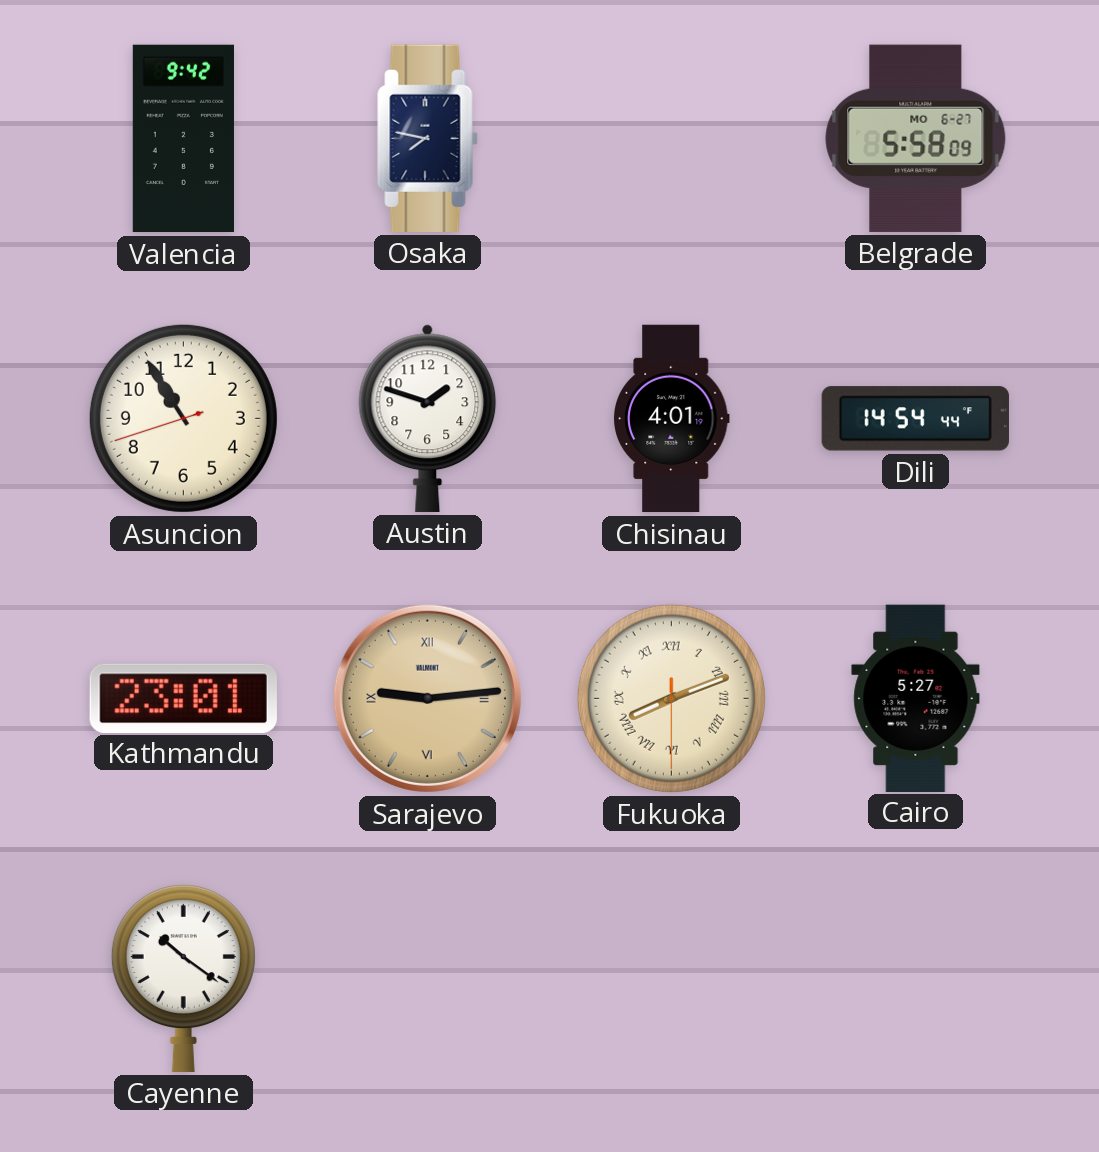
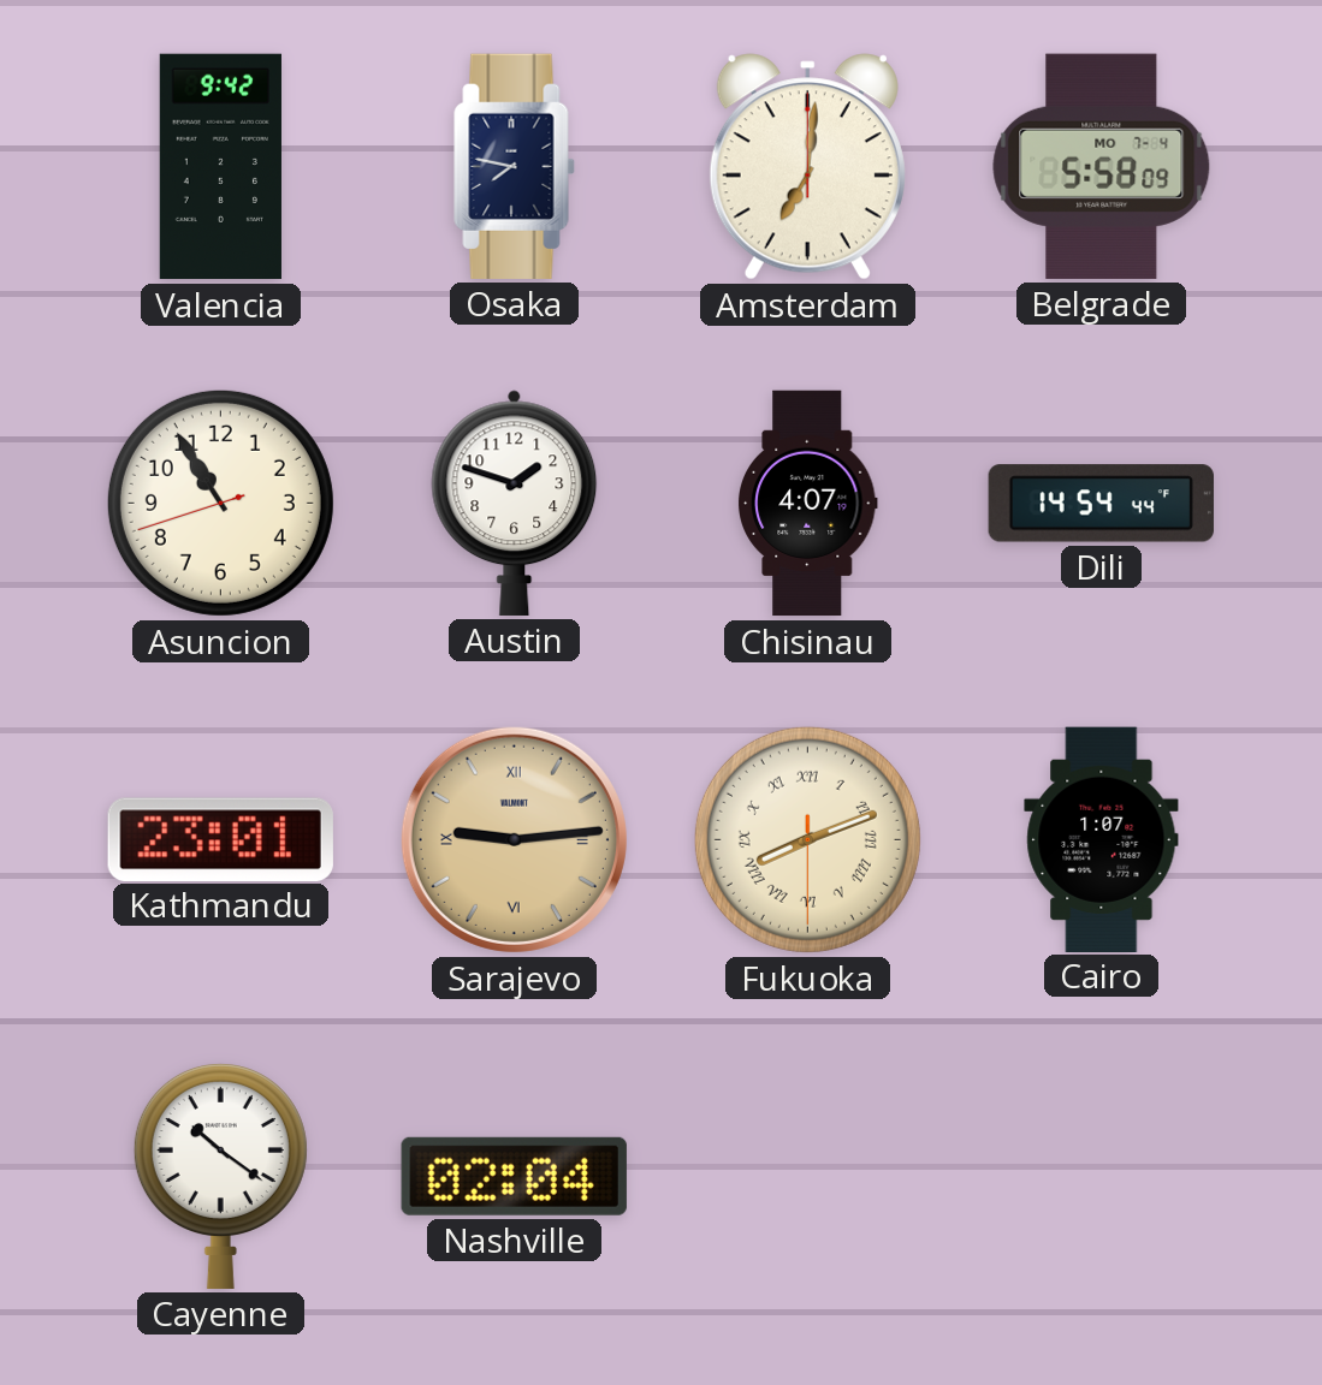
Amsterdam: none -> 7:01 (807, 167)
Belgrade date: MO 6-27 -> MO 7-4 (1102, 166)
Chisinau: 4:01 -> 4:07 (807, 504)
Cairo: 5:27 -> 1:07 (1102, 839)
Nashville: none -> 02:04 (514, 1176)
